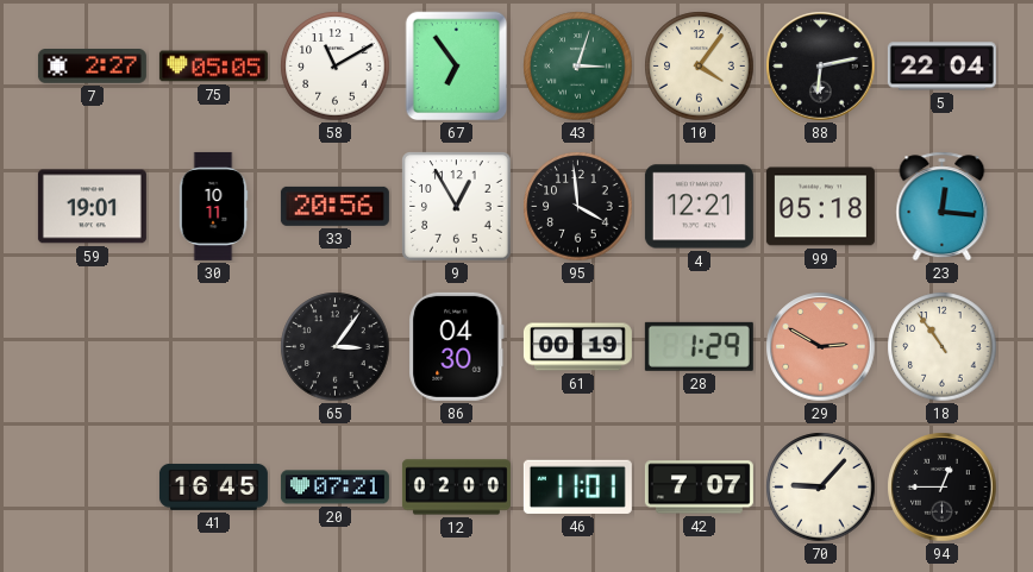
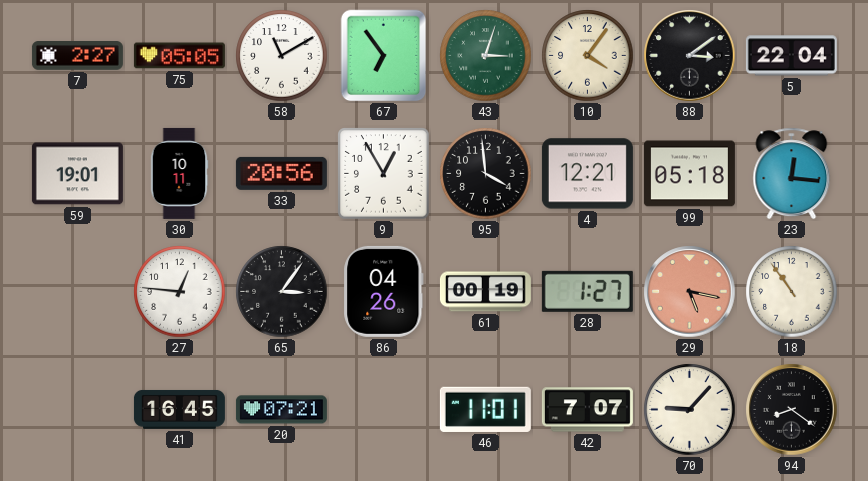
88: 6:13 -> 3:09 (690, 56)
27: none -> 12:46 (180, 292)
86: 04:30 -> 04:26 (384, 291)
28: 1:29 -> 1:27 (587, 291)
29: 2:50 -> 5:17 (690, 292)
12: 02:00 -> none (456, 488)
94: 12:45 -> 8:21 (792, 410)
